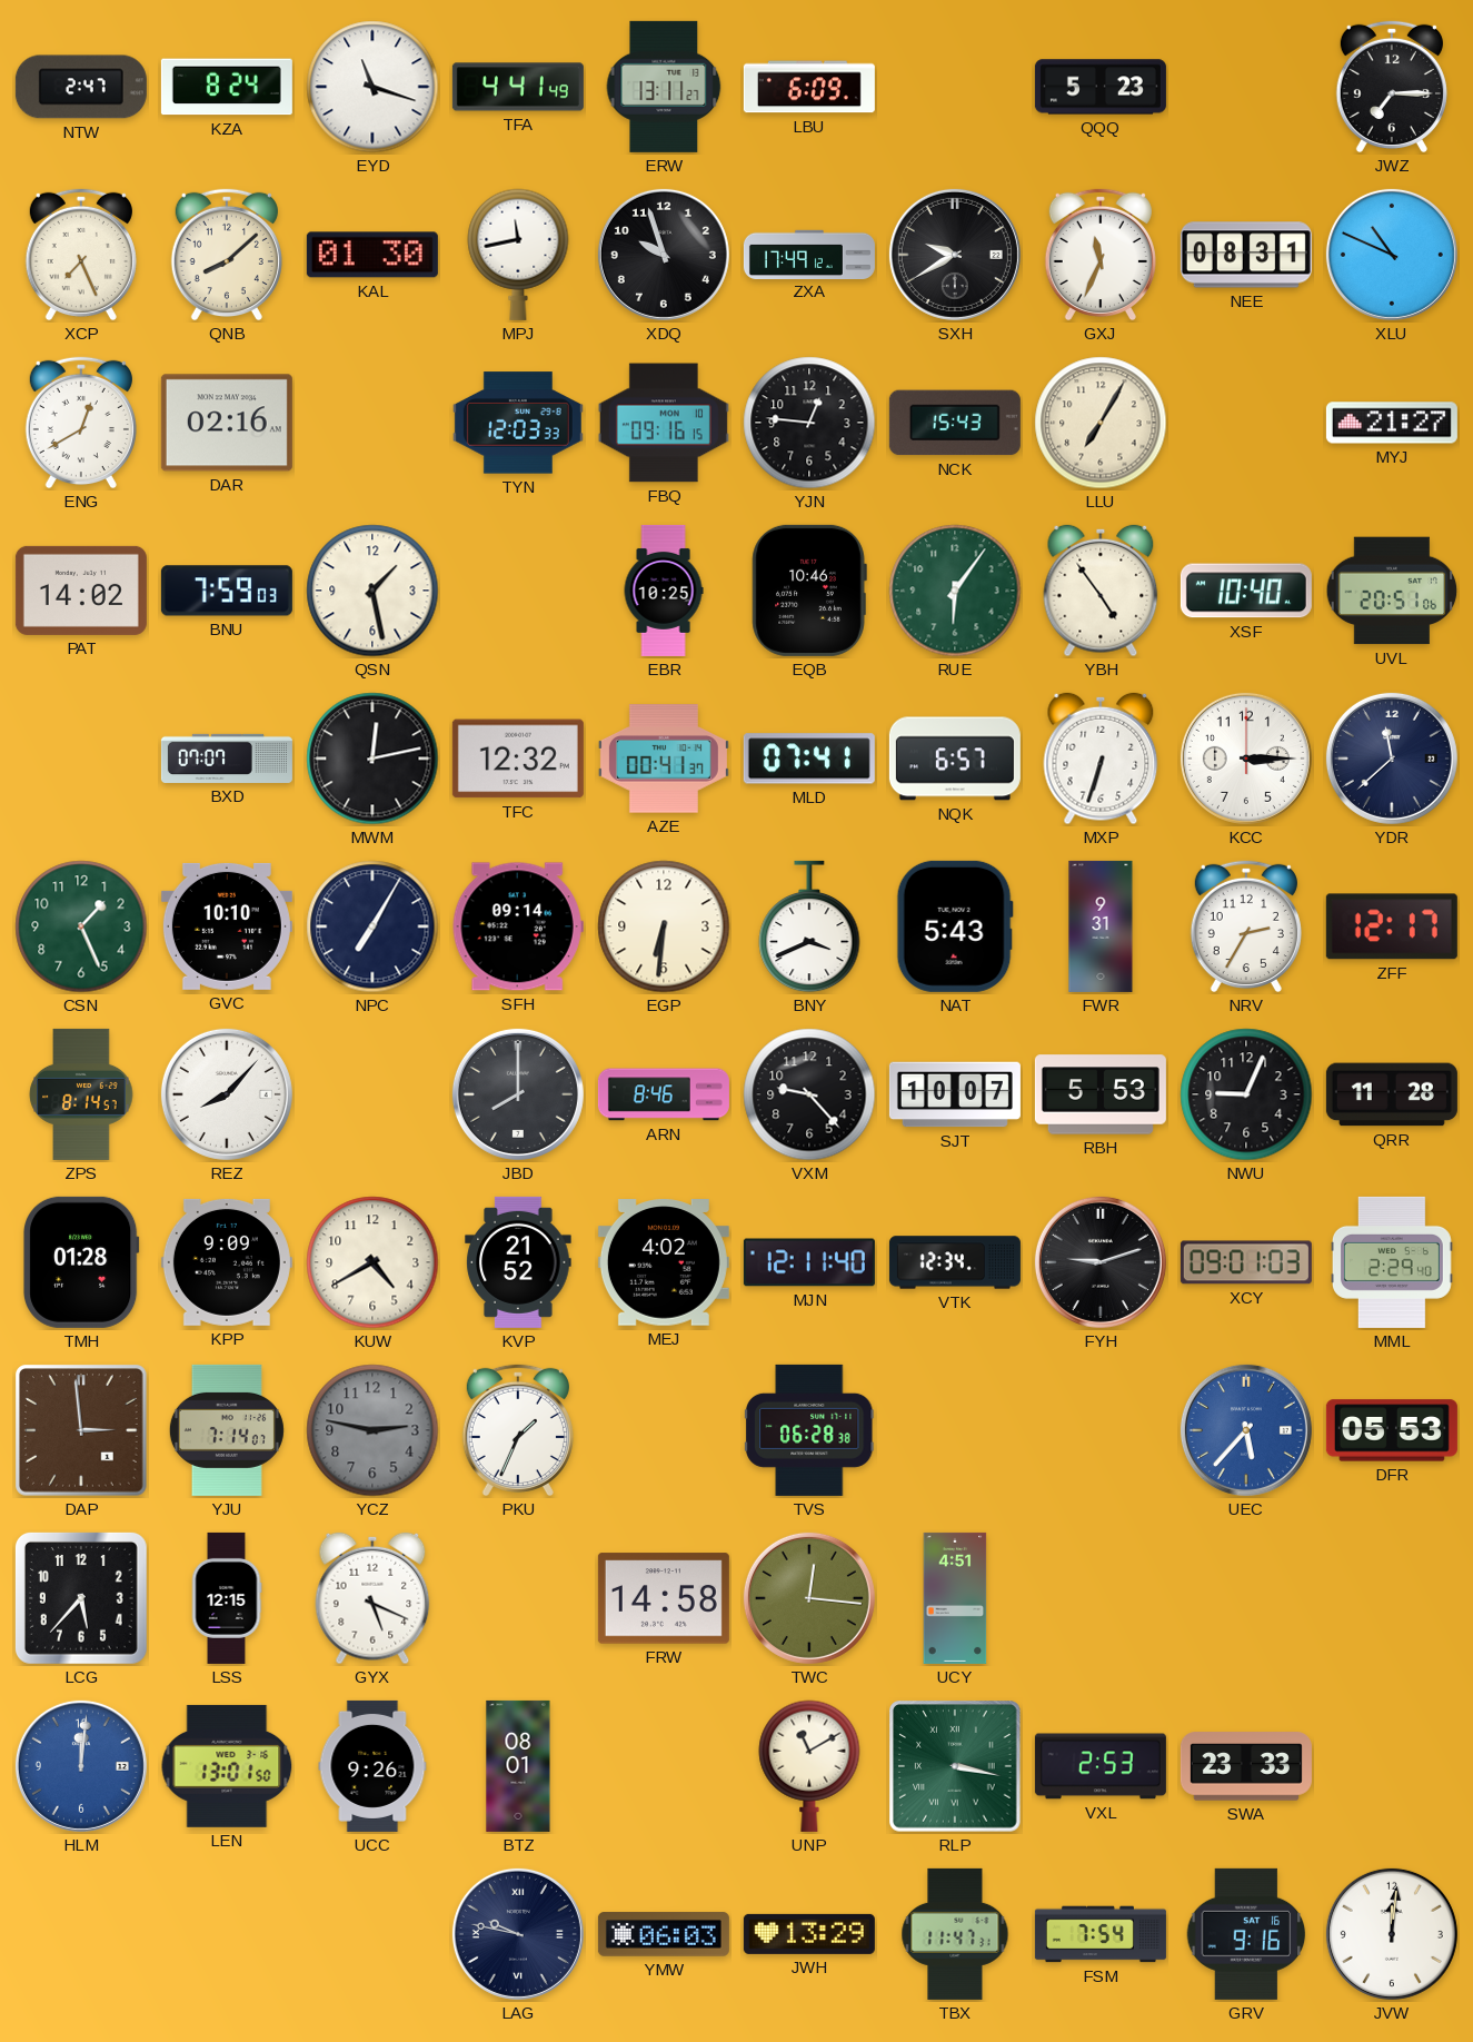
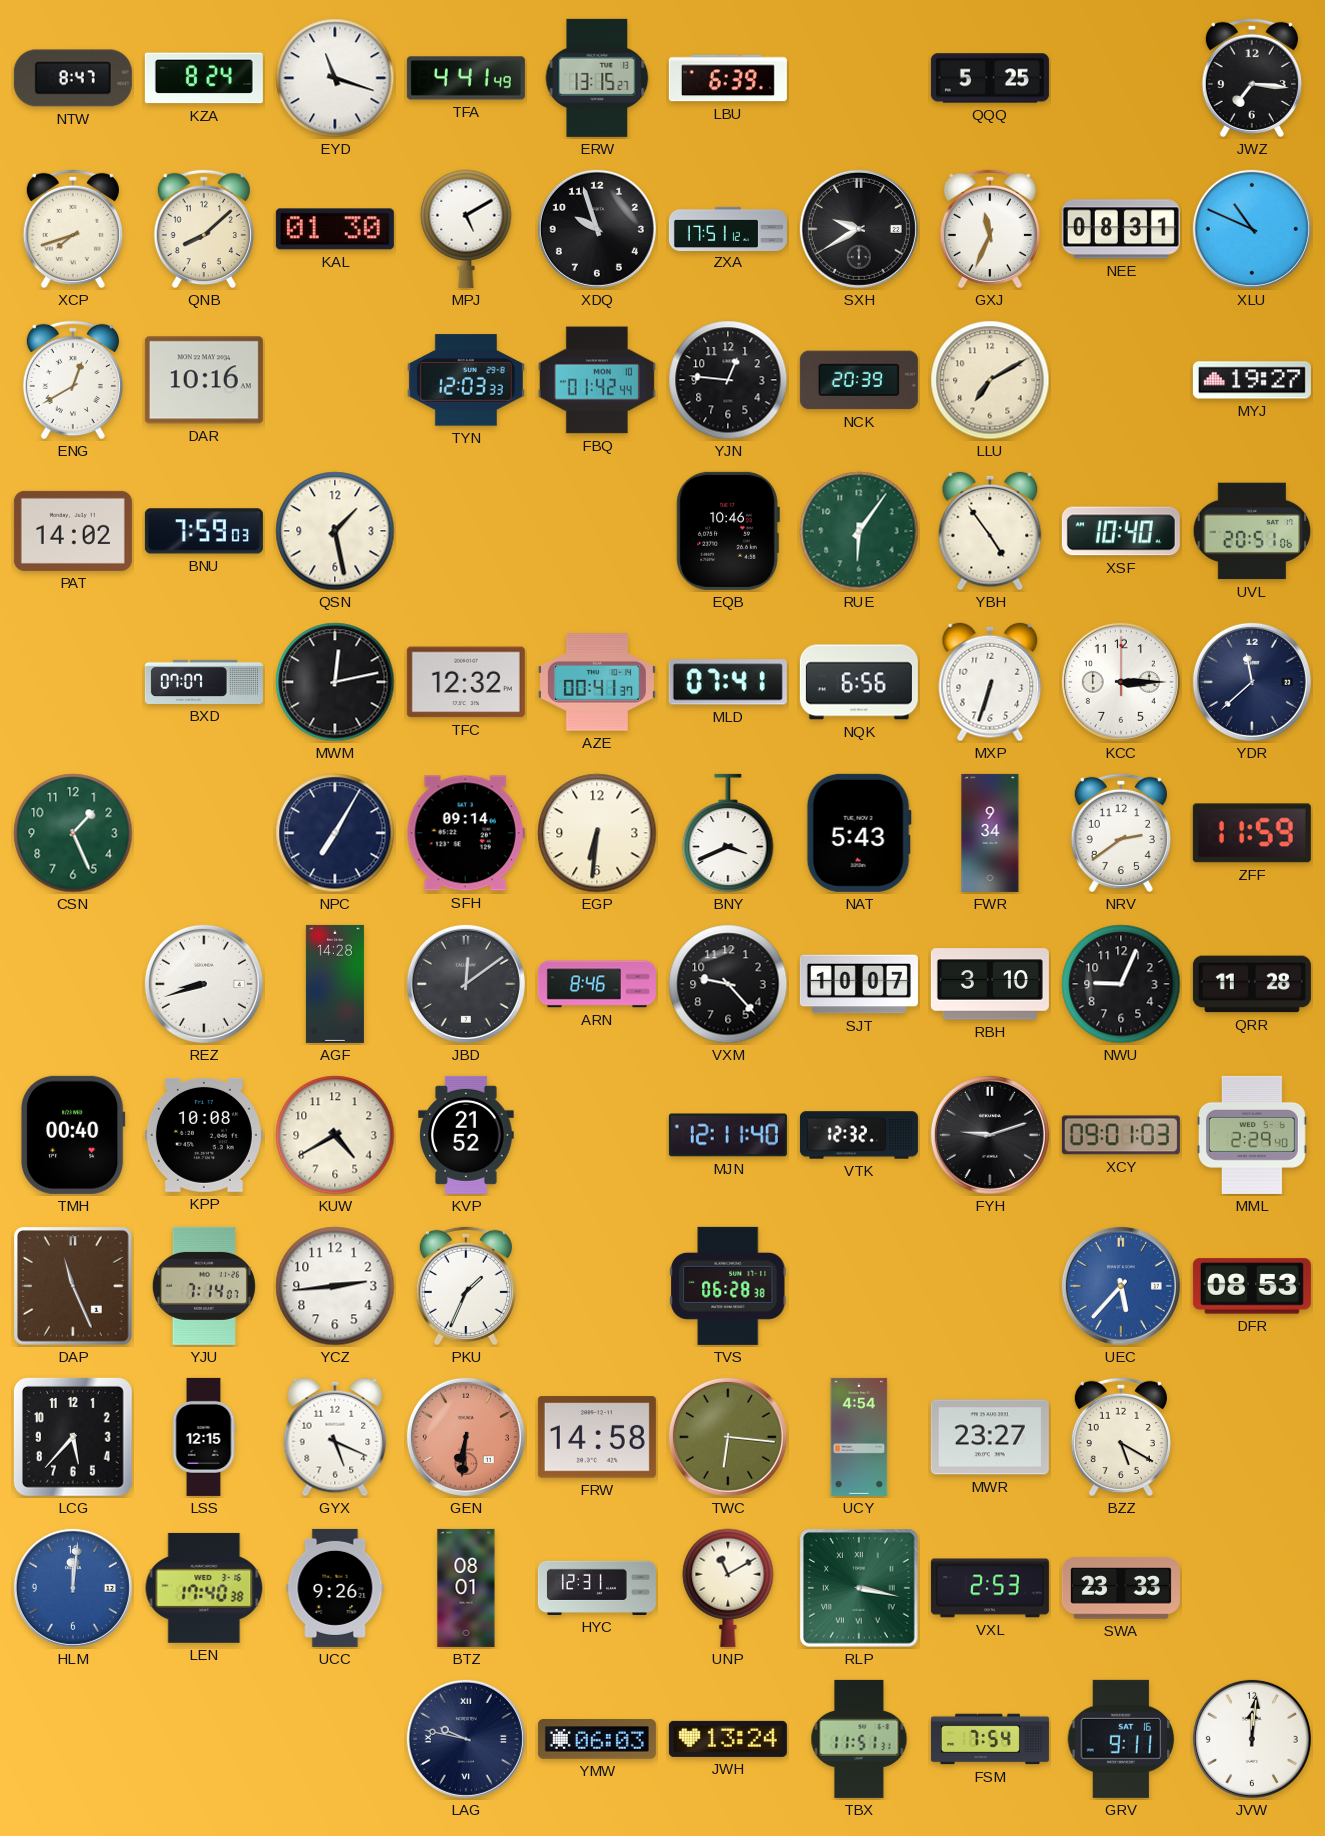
NTW: 2:47 -> 8:47 (73, 78)
ERW: 13:11 -> 13:15 (597, 78)
LBU: 6:09 -> 6:39 (728, 78)
QQQ: 5:23 -> 5:25 (990, 78)
JWZ: 7:15 -> 7:16 (1252, 78)
XCP: 7:26 -> 7:42 (73, 229)
MPJ: 11:43 -> 5:10 (466, 229)
ZXA: 17:49 -> 17:51 (728, 228)
DAR: 02:16 -> 10:16 (204, 380)
FBQ: 09:16 -> 01:42 (597, 380)
NCK: 15:43 -> 20:39 (859, 380)
LLU: 7:05 -> 7:10 (990, 380)
MYJ: 21:27 -> 19:27 (1252, 380)
EBR: 10:25 -> none (664, 591)
NQK: 6:57 -> 6:56 (859, 682)
GVC: 10:10 -> none (227, 926)
FWR: 9:31 -> 9:34 (990, 833)
NRV: 2:35 -> 2:39 (1121, 833)
ZFF: 12:17 -> 11:59 (1252, 833)
ZPS: 8:14 -> none (81, 1094)
REZ: 8:07 -> 8:42 (204, 984)
AGF: none -> 14:28 (335, 984)
JBD: 8:00 -> 12:09 (466, 984)
RBH: 5:53 -> 3:10 (990, 984)
TMH: 01:28 -> 00:40 (73, 1135)
KPP: 9:09 -> 10:08 (204, 1135)
MEJ: 4:02 -> none (664, 1262)
VTK: 12:34 -> 12:32 (859, 1135)
DAP: 2:59 -> 11:26 (73, 1286)
YCZ: 2:47 -> 2:44 (335, 1286)
YCZ dial: grey -> white (335, 1286)
DFR: 05:53 -> 08:53 (1252, 1286)
GEN: none -> 6:31 (466, 1437)
TWC: 12:16 -> 6:16 (728, 1437)
UCY: 4:51 -> 4:54 (859, 1437)
MWR: none -> 23:27 (990, 1437)
BZZ: none -> 5:20 (1121, 1437)
LEN: 13:01 -> 17:40 (204, 1588)
HYC: none -> 12:31 (597, 1588)
JWH: 13:29 -> 13:24 (728, 1739)
TBX: 11:47 -> 11:51 (859, 1739)
GRV: 9:16 -> 9:11 (1121, 1739)
